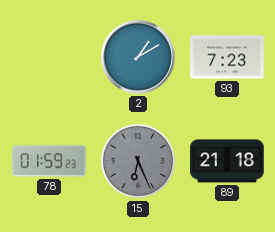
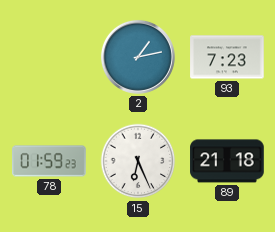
2: 1:10 -> 1:13 (138, 57)
15 dial: grey -> white (138, 161)
